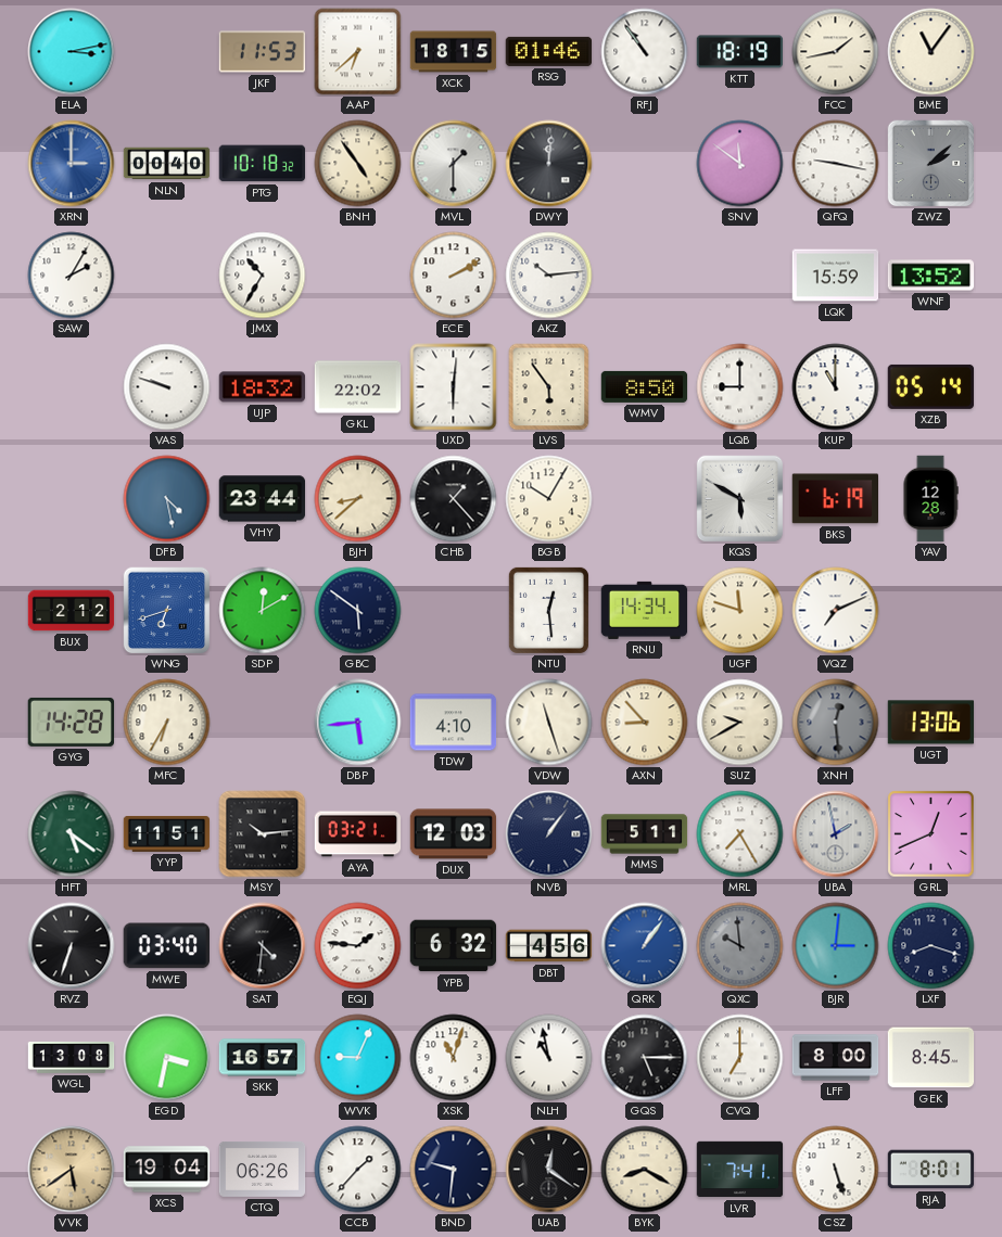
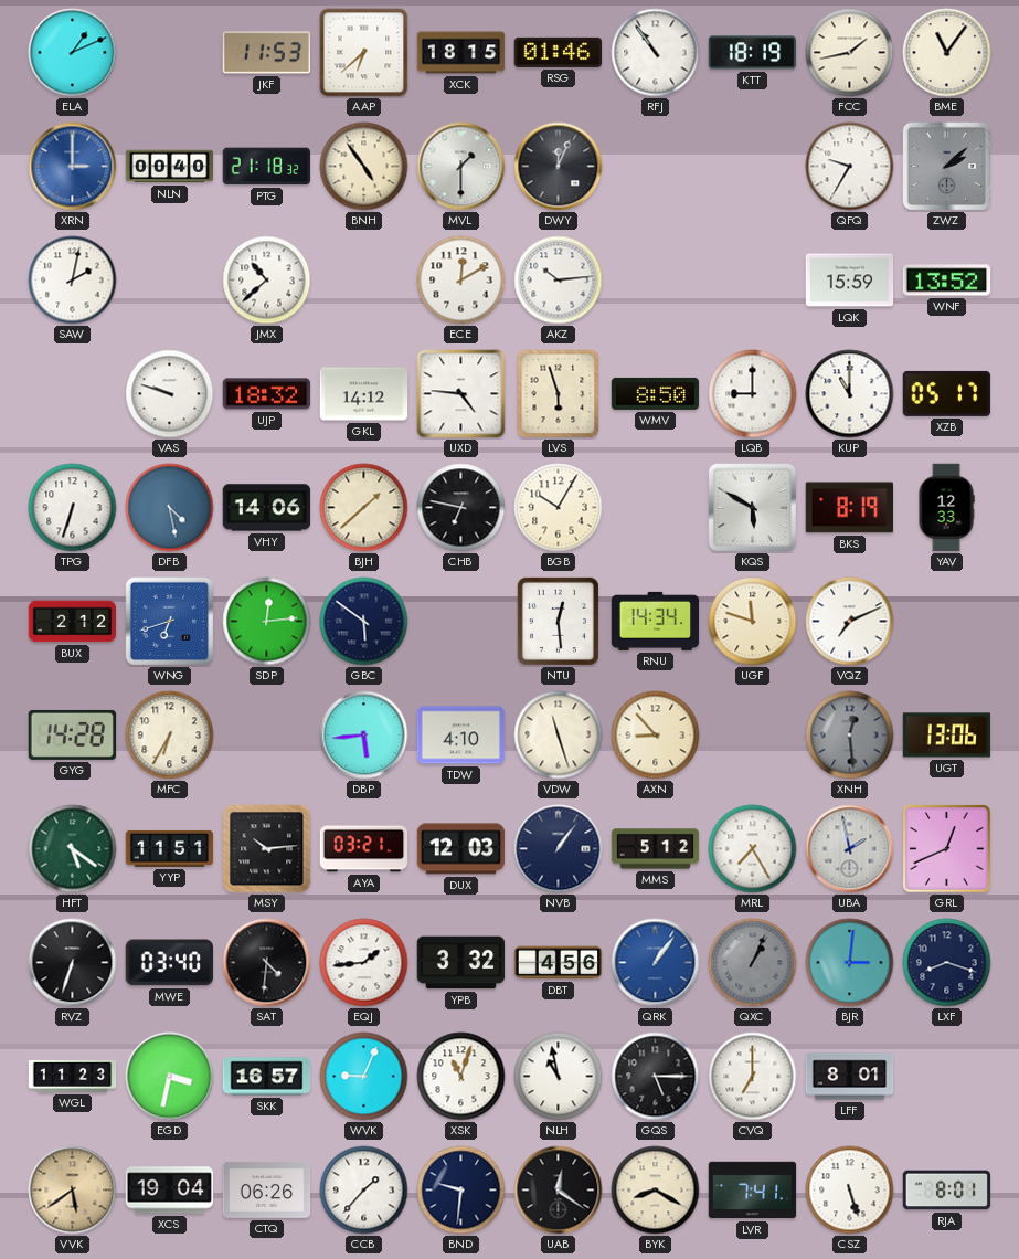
ELA: 3:13 -> 1:11 (73, 53)
PTG: 10:18 -> 21:18 (267, 167)
DWY: 12:01 -> 12:04 (559, 167)
SNV: 11:51 -> none (740, 164)
QFQ: 9:17 -> 9:35 (850, 167)
SAW: 2:05 -> 2:02 (73, 281)
JMX: 10:35 -> 10:38 (267, 281)
ECE: 2:10 -> 12:10 (461, 281)
GKL: 22:02 -> 14:12 (364, 394)
UXD: 6:01 -> 4:46 (461, 394)
LVS: 5:54 -> 5:57 (559, 394)
XZB: 05:14 -> 05:17 (947, 393)
TPG: none -> 6:33 (73, 508)
VHY: 23:44 -> 14:06 (267, 508)
BJH: 8:38 -> 1:38 (364, 508)
CHB: 1:23 -> 6:47 (461, 508)
BKS: 6:19 -> 8:19 (849, 508)
YAV: 12:28 -> 12:33 (946, 508)
SDP: 12:10 -> 12:14 (267, 622)
SUZ: 9:40 -> none (740, 723)
MMS: 5:11 -> 5:12 (656, 849)
EQJ: 1:46 -> 1:44 (364, 963)
YPB: 6:32 -> 3:32 (461, 963)
QXC: 9:59 -> 1:04 (753, 963)
WGL: 13:08 -> 11:23 (73, 1076)
LFF: 8:00 -> 8:01 (850, 1077)
GEK: 8:45 -> none (931, 1058)
